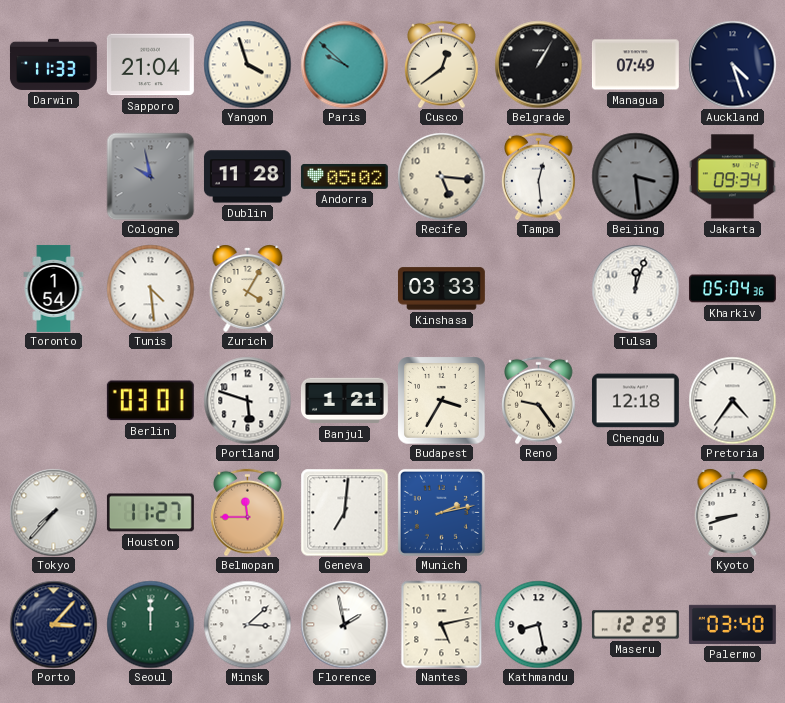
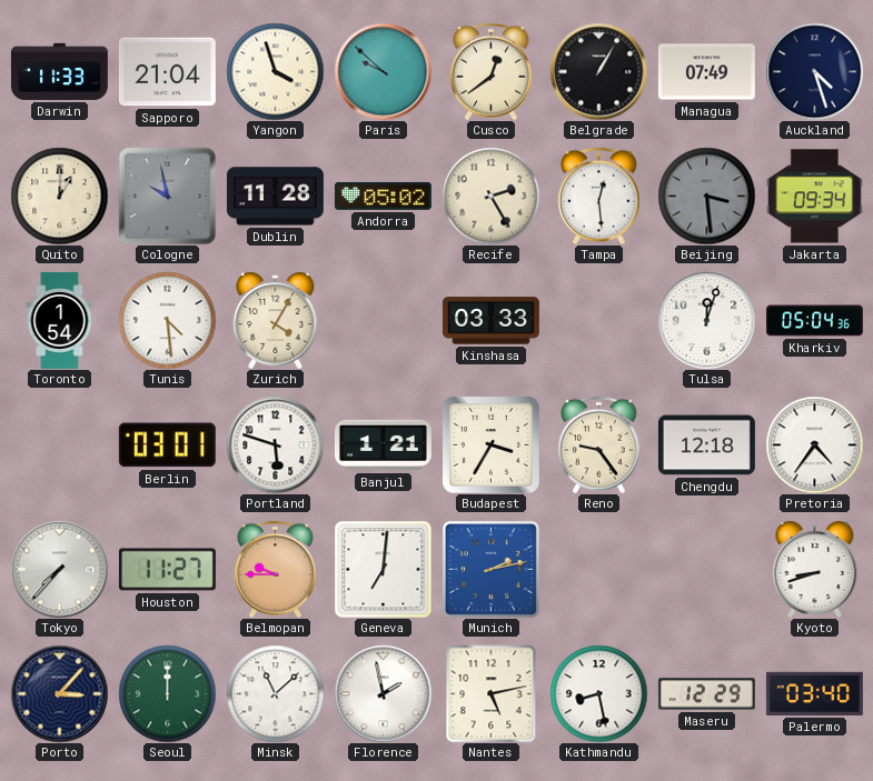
Quito: none -> 1:00 (59, 196)
Recife: 5:16 -> 2:25 (490, 196)
Belmopan: 11:45 -> 9:45 (276, 569)
Minsk: 3:08 -> 11:08 (275, 693)
